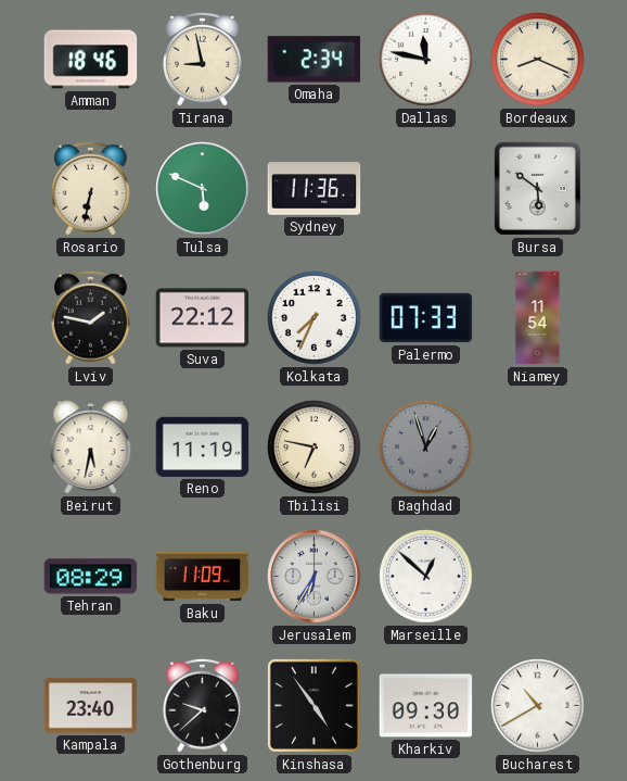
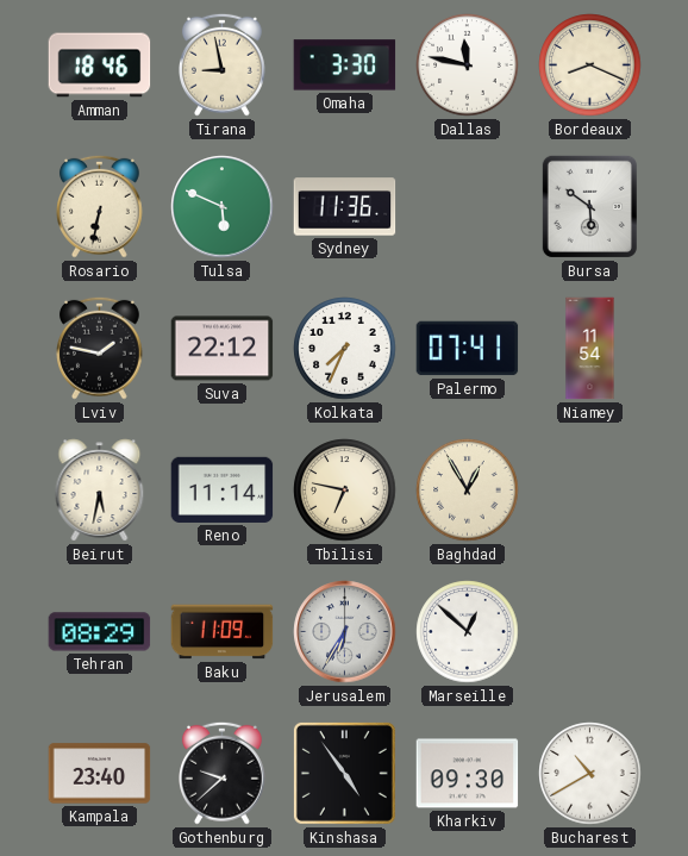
Omaha: 2:34 -> 3:30 (345, 65)
Palermo: 07:33 -> 07:41 (468, 349)
Reno: 11:19 -> 11:14 (223, 489)
Baghdad: 12:57 -> 12:55 (468, 491)
Baghdad dial: grey -> cream (468, 491)
